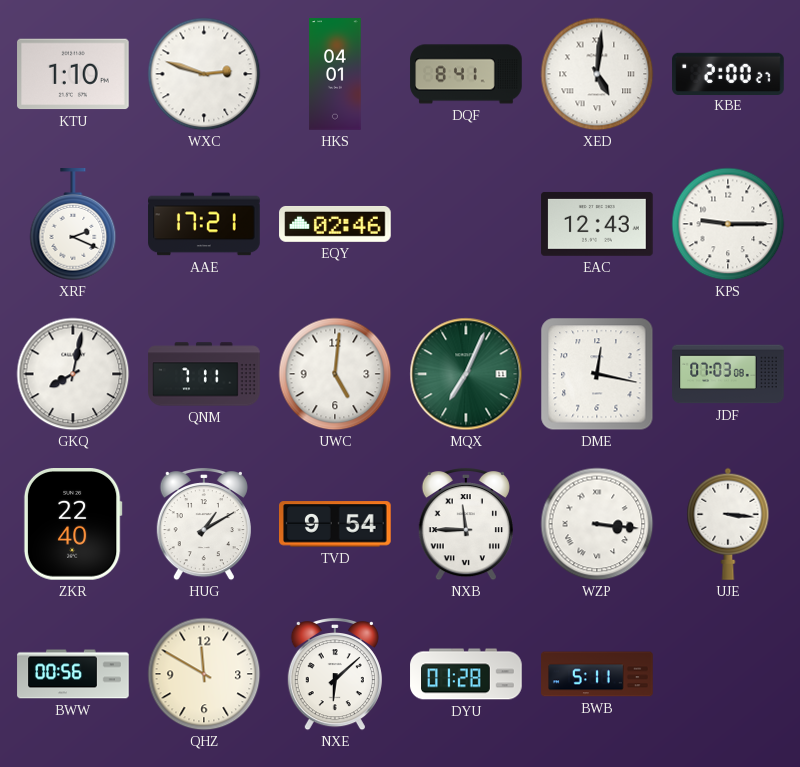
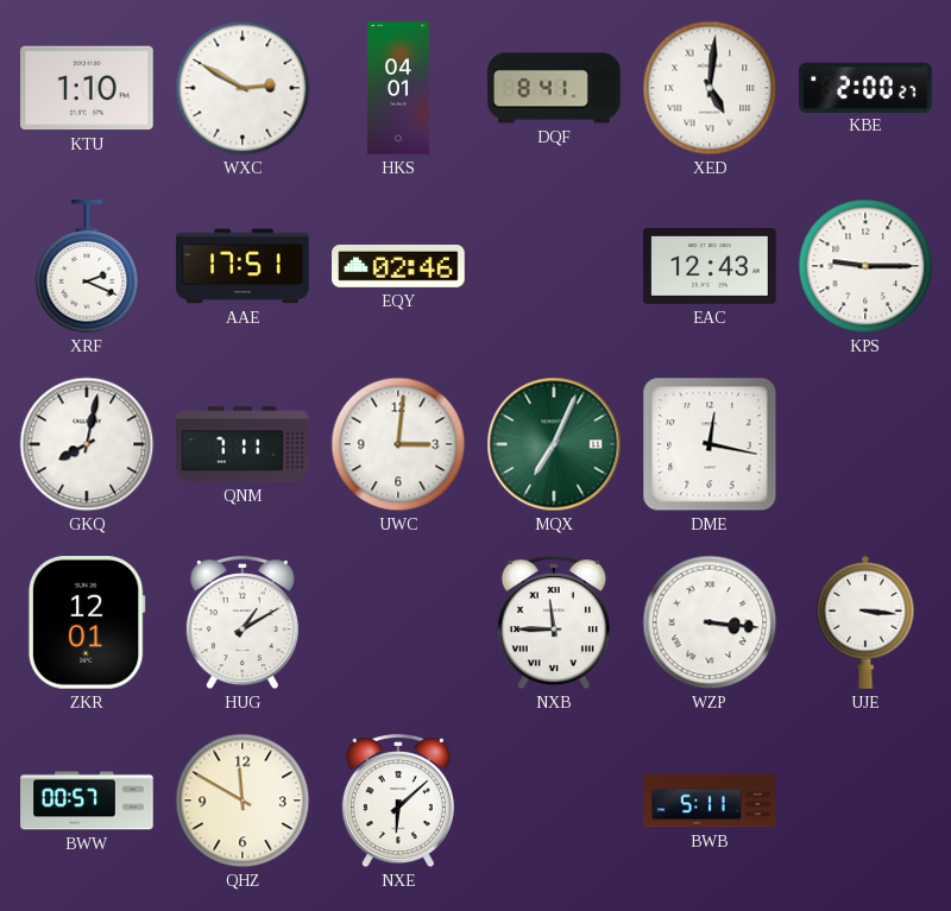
WXC: 2:48 -> 2:50 (243, 88)
AAE: 17:21 -> 17:51 (243, 266)
UWC: 5:01 -> 3:01 (398, 444)
JDF: 07:03 -> none (728, 374)
ZKR: 22:40 -> 12:01 (87, 624)
TVD: 9:54 -> none (335, 524)
BWW: 00:56 -> 00:57 (87, 801)
DYU: 01:28 -> none (466, 674)
